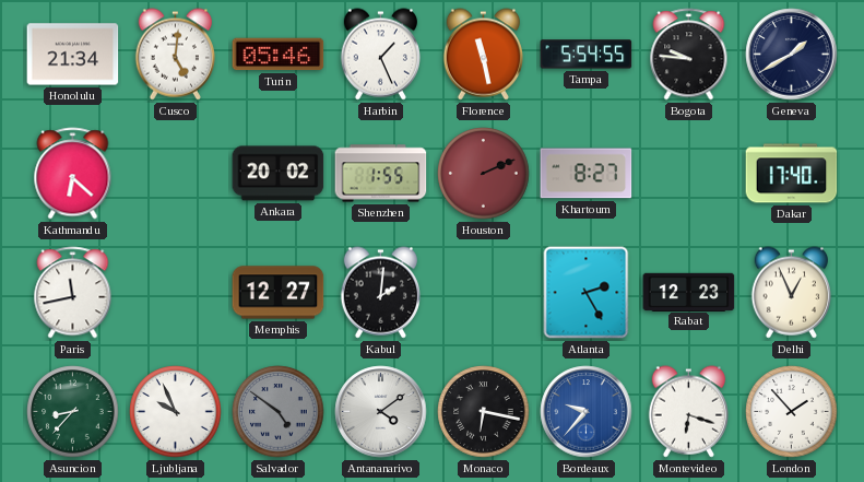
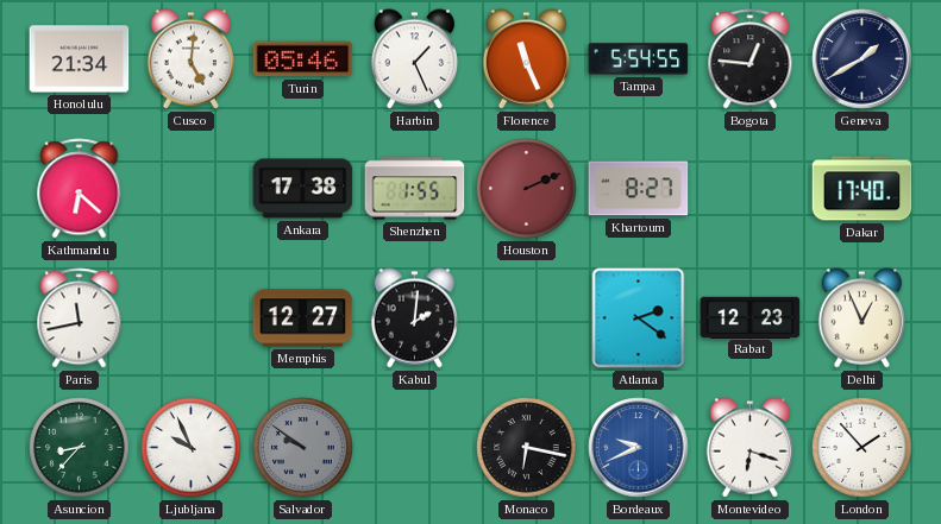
Florence: 11:28 -> 11:26 (526, 59)
Bogota: 9:46 -> 12:46 (751, 59)
Ankara: 20:02 -> 17:38 (303, 189)
Atlanta: 2:25 -> 2:21 (639, 318)
Salvador: 4:51 -> 9:51 (303, 448)
Antananarivo: 4:09 -> none (381, 412)
Bordeaux: 9:37 -> 9:41 (639, 448)
